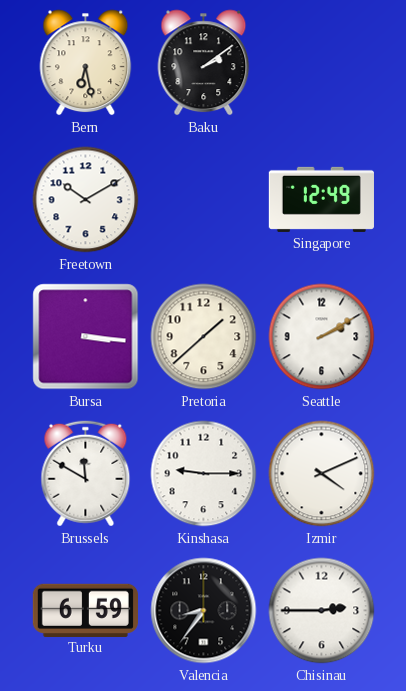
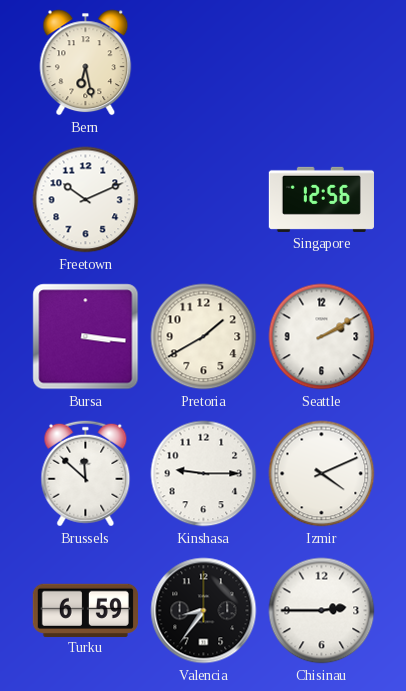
Baku: 2:09 -> none (204, 63)
Freetown: 10:10 -> 10:11 (86, 200)
Singapore: 12:49 -> 12:56 (321, 199)
Pretoria: 1:38 -> 1:40 (204, 337)
Brussels: 11:50 -> 11:52 (86, 474)
